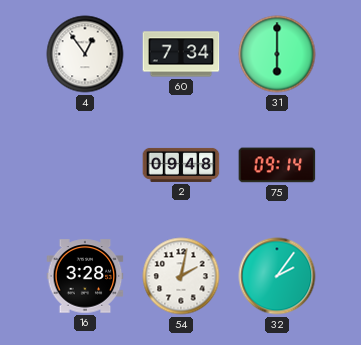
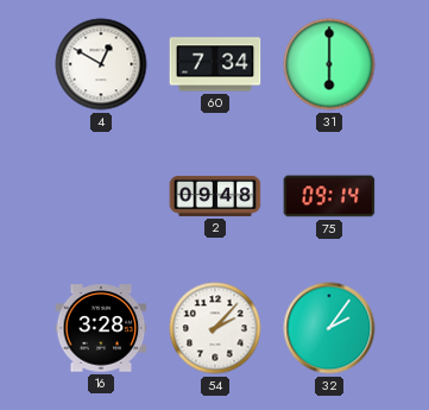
4: 12:54 -> 12:50 (101, 64)
54: 2:02 -> 2:07 (215, 328)
